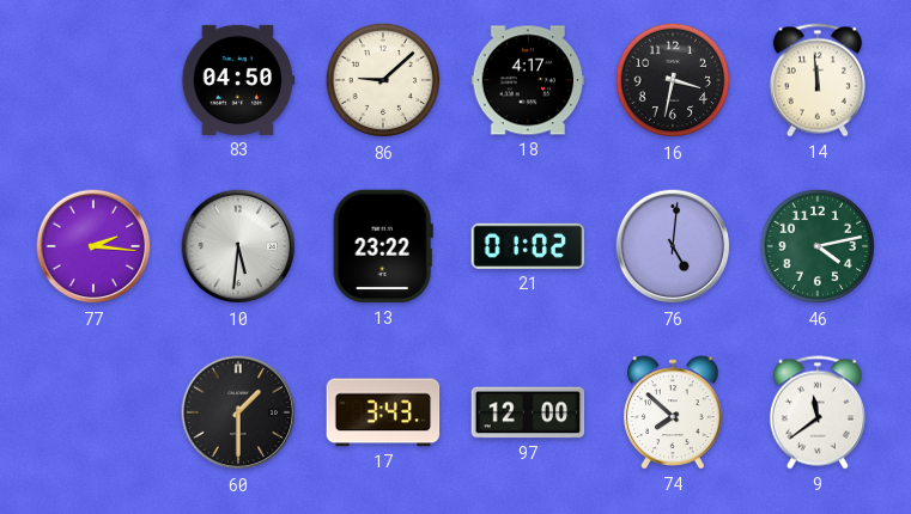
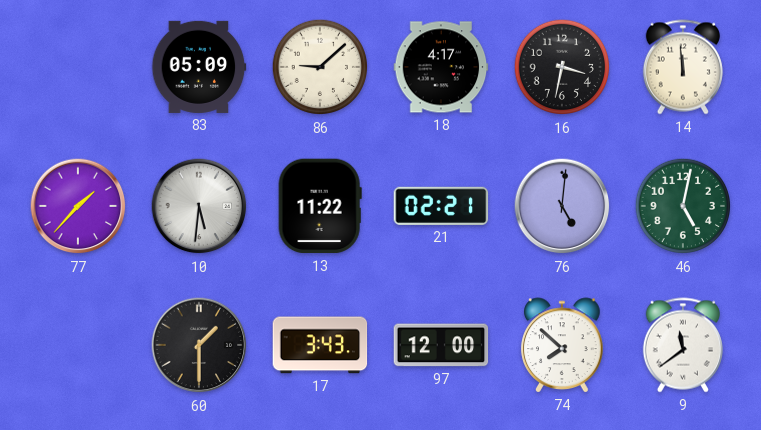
83: 04:50 -> 05:09 (199, 67)
77: 2:16 -> 1:37 (78, 206)
13: 23:22 -> 11:22 (320, 206)
21: 01:02 -> 02:21 (441, 206)
46: 4:13 -> 5:02 (683, 206)
